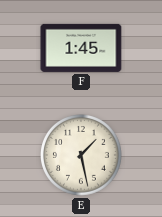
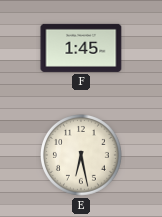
E: 1:28 -> 6:28 (82, 156)
